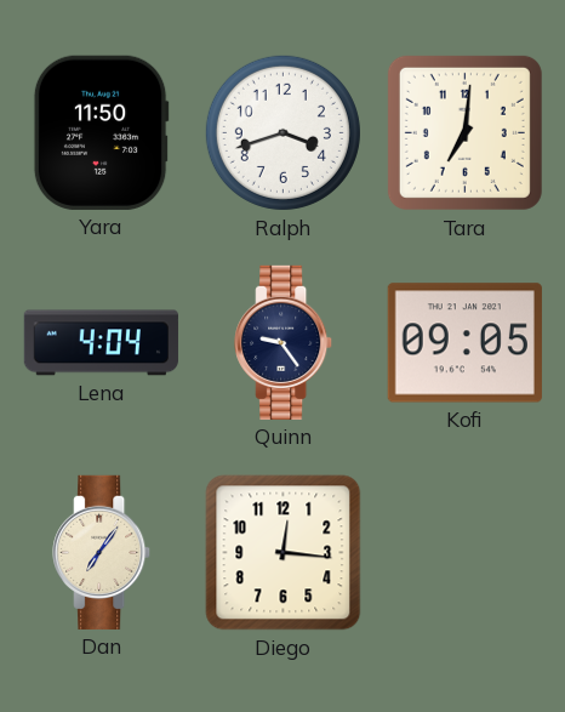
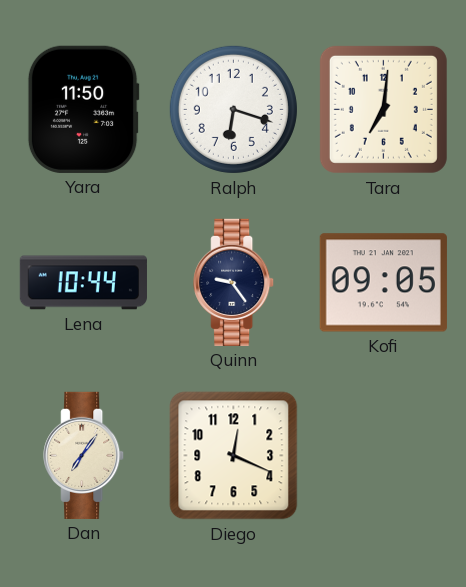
Ralph: 3:42 -> 6:18 (233, 109)
Lena: 4:04 -> 10:44 (83, 283)
Diego: 12:16 -> 12:19 (234, 456)
